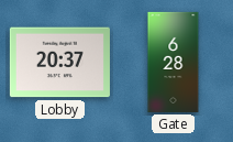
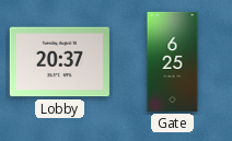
Gate: 6:28 -> 6:25 (173, 61)
